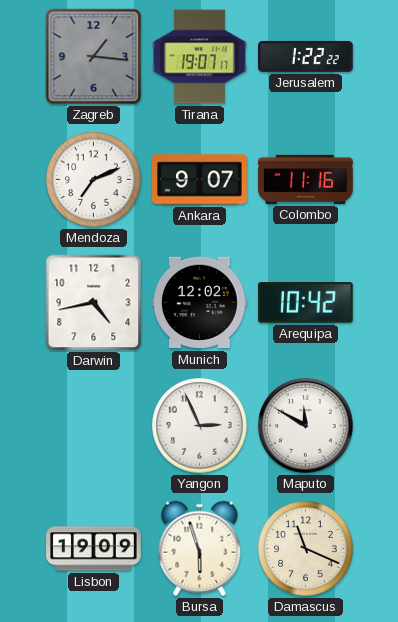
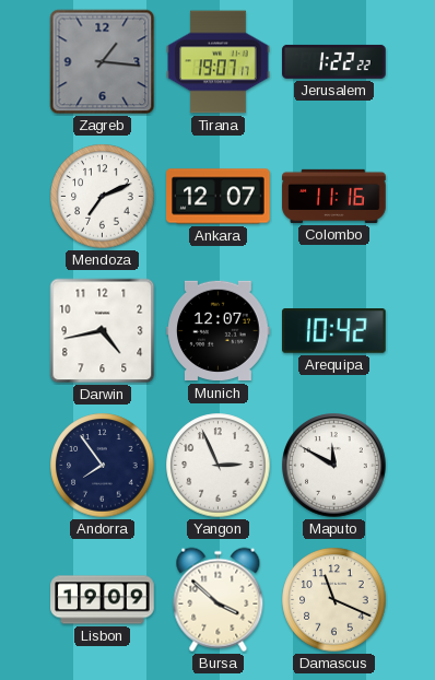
Ankara: 9:07 -> 12:07 (219, 197)
Munich: 12:02 -> 12:07 (219, 331)
Andorra: none -> 7:54 (103, 466)
Bursa: 5:57 -> 3:52 (219, 600)
